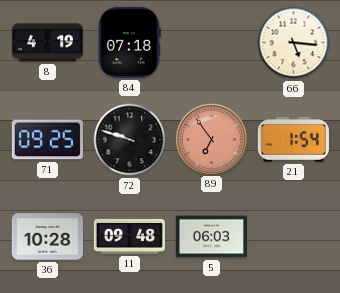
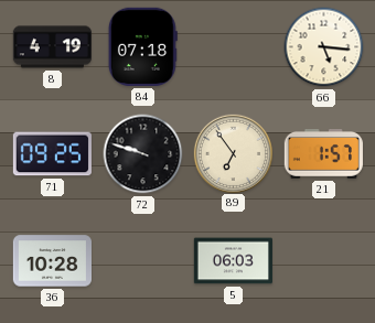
89 dial: salmon -> cream (233, 153)
21: 1:54 -> 1:57 (323, 154)
11: 09:48 -> none (129, 236)
